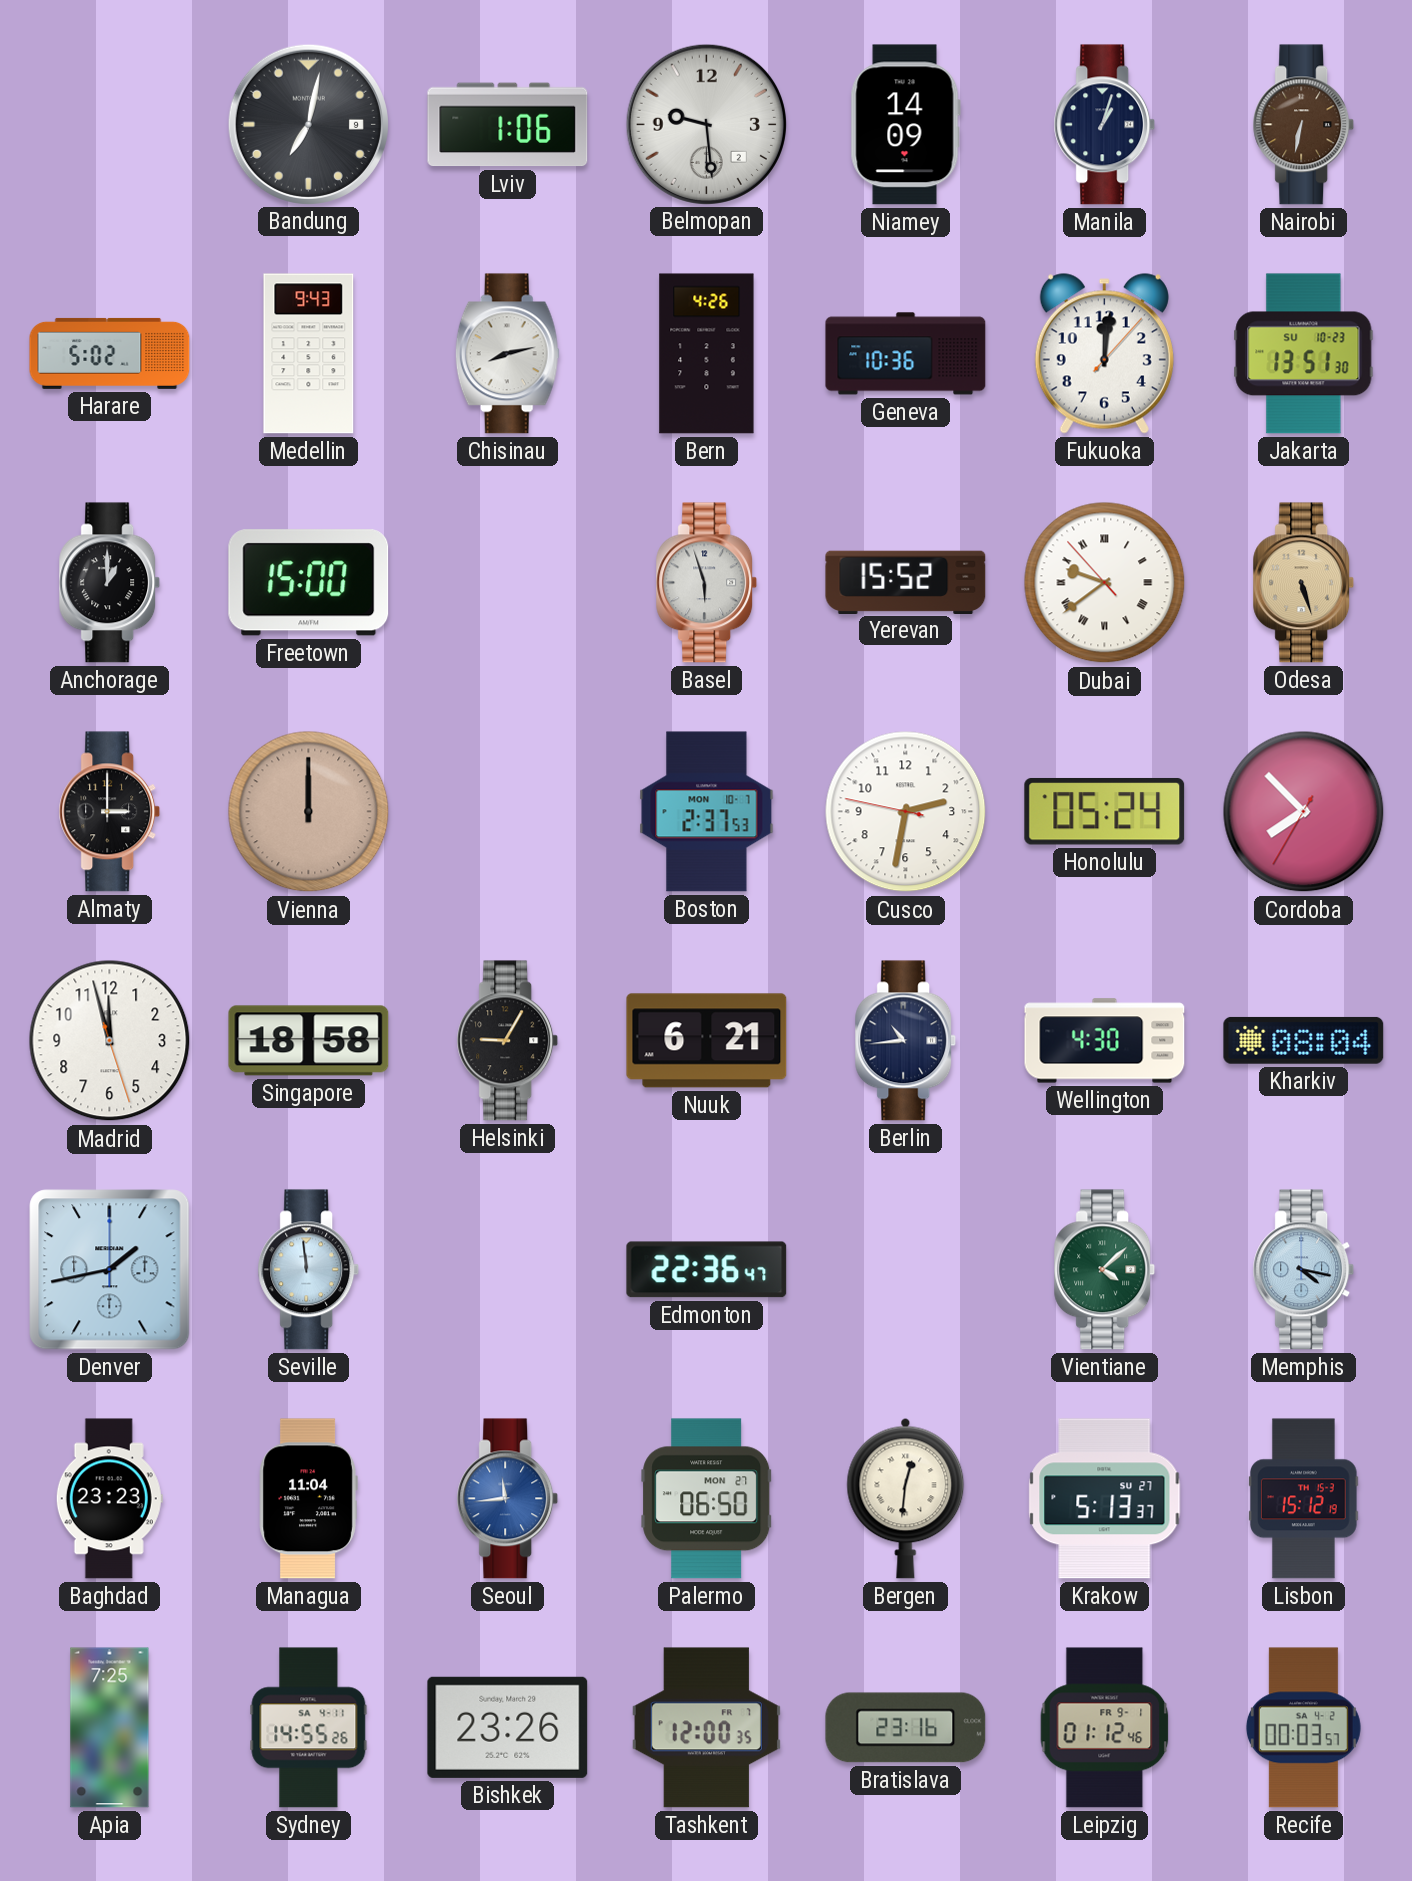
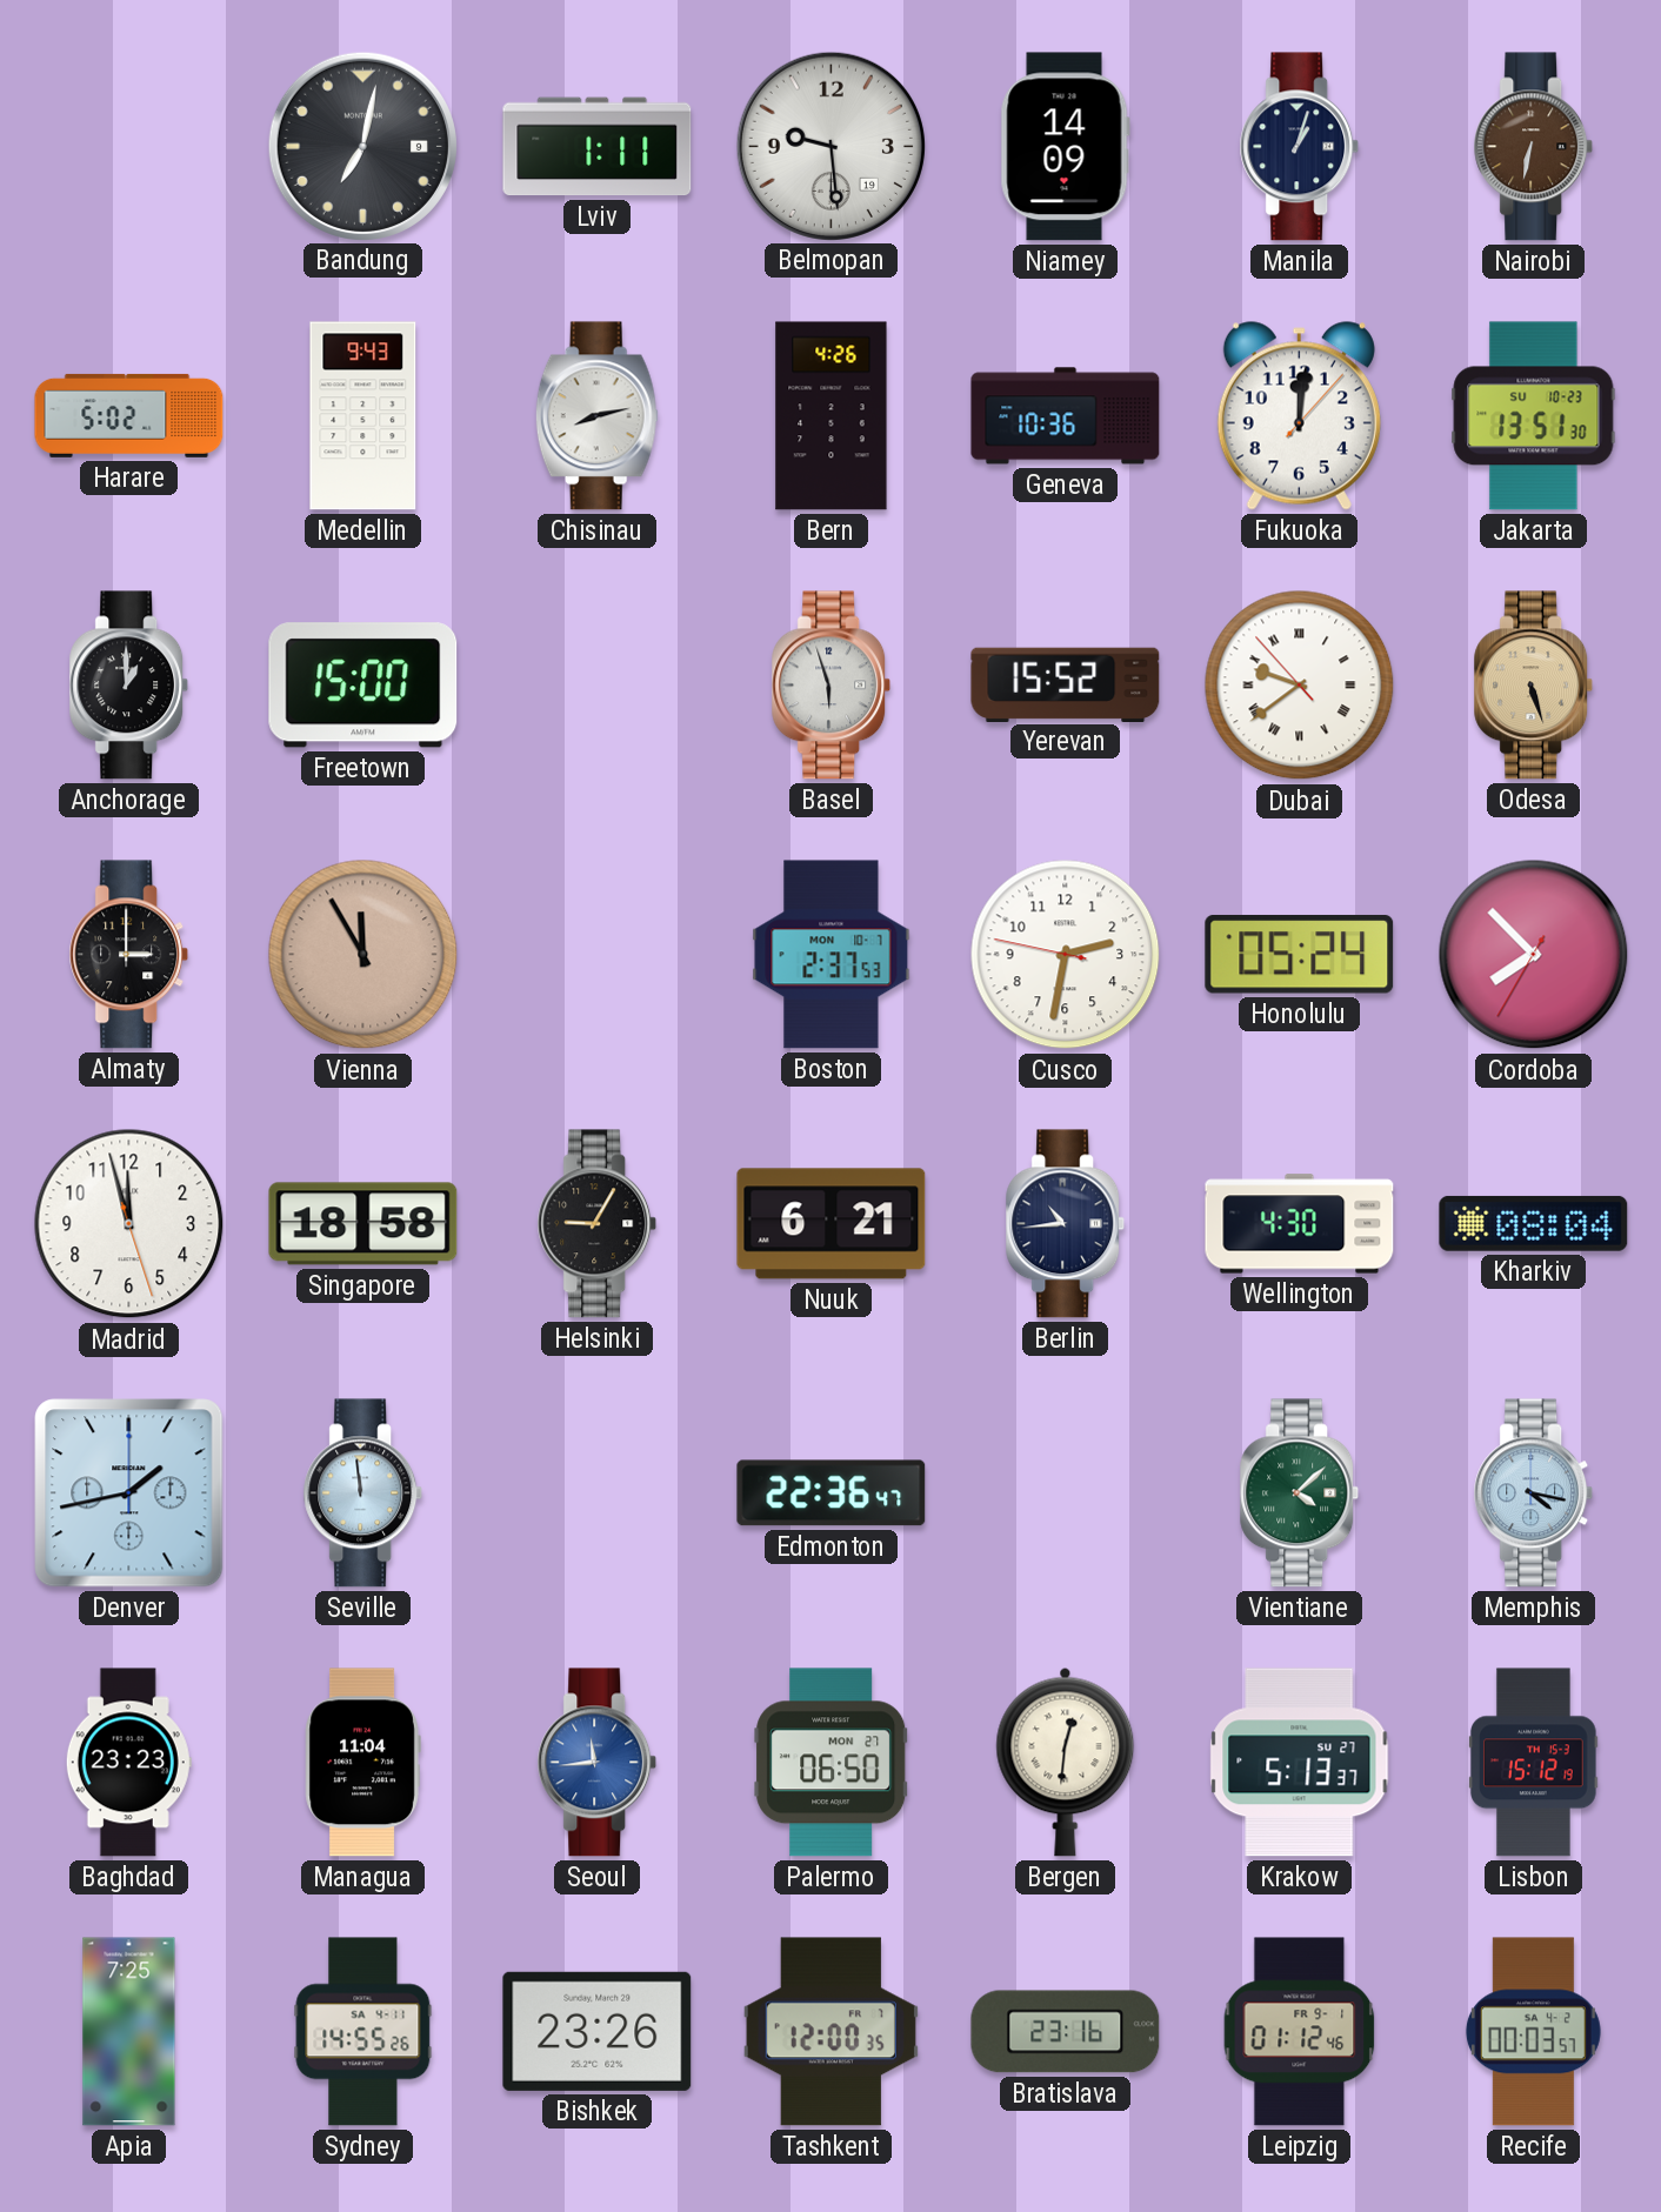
Lviv: 1:06 -> 1:11 (598, 147)
Belmopan date: 2 -> 19 (830, 146)
Vienna: 12:00 -> 11:55 (363, 955)
